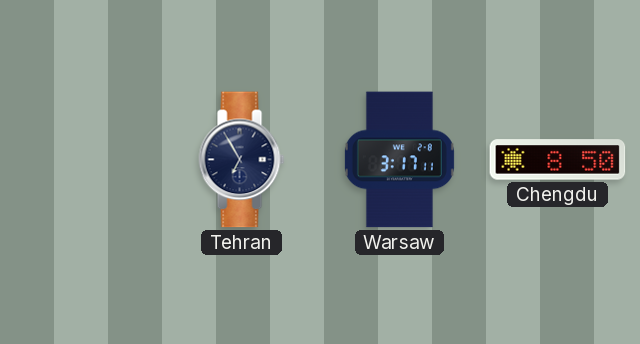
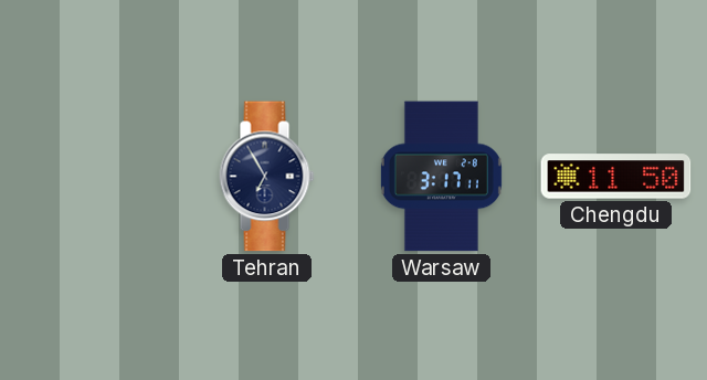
Chengdu: 8:50 -> 11:50 (616, 177)
